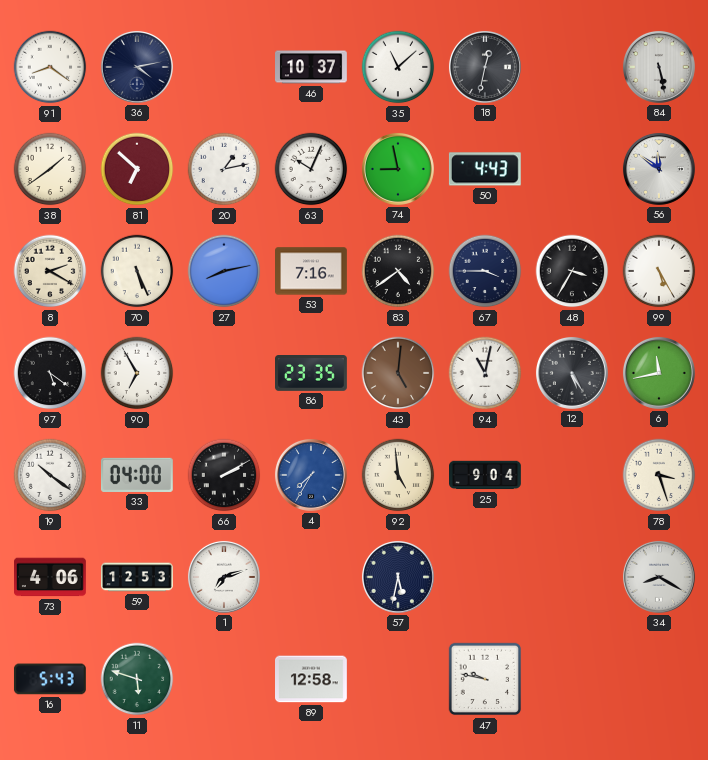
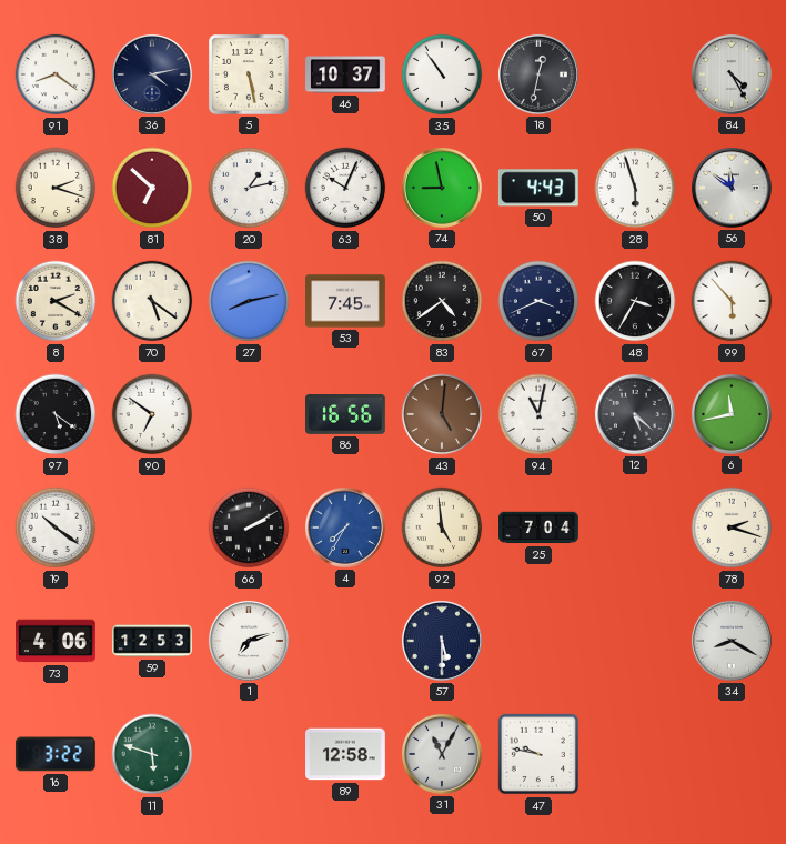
5: none -> 5:28 (250, 76)
35: 11:08 -> 10:54 (442, 74)
84: 5:28 -> 4:25 (732, 74)
38: 1:39 -> 2:18 (56, 188)
28: none -> 5:57 (635, 188)
70: 5:26 -> 5:21 (152, 301)
53: 7:16 -> 7:45 (346, 301)
67: 3:45 -> 3:41 (538, 301)
99: 5:25 -> 5:53 (732, 301)
90: 6:55 -> 6:51 (152, 414)
86: 23:35 -> 16:56 (346, 415)
12: 5:25 -> 5:22 (635, 414)
33: 04:00 -> none (137, 475)
25: 9:04 -> 7:04 (540, 527)
78: 3:27 -> 2:18 (732, 527)
57: 5:32 -> 5:30 (442, 641)
16: 5:43 -> 3:22 (56, 754)
31: none -> 11:05 (442, 754)
